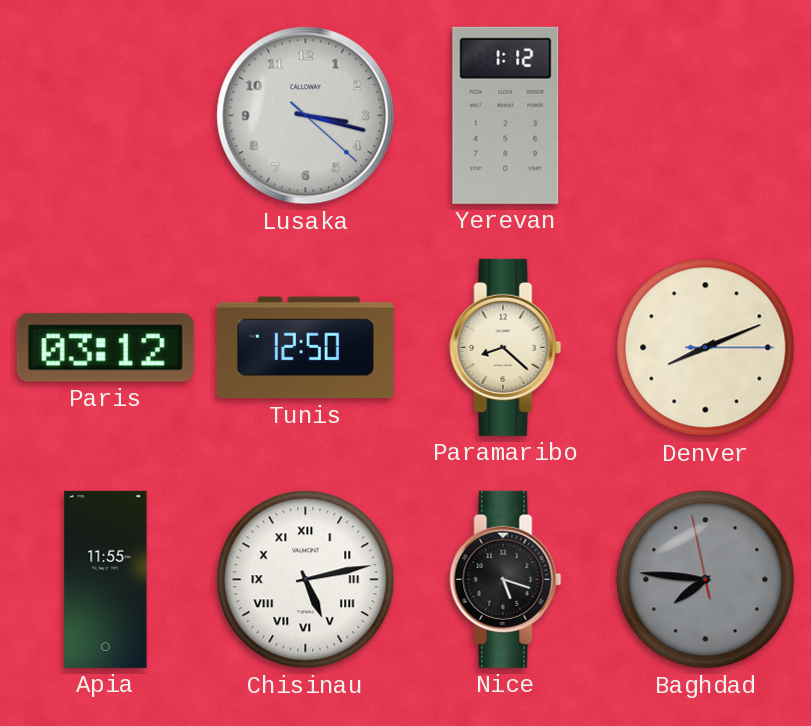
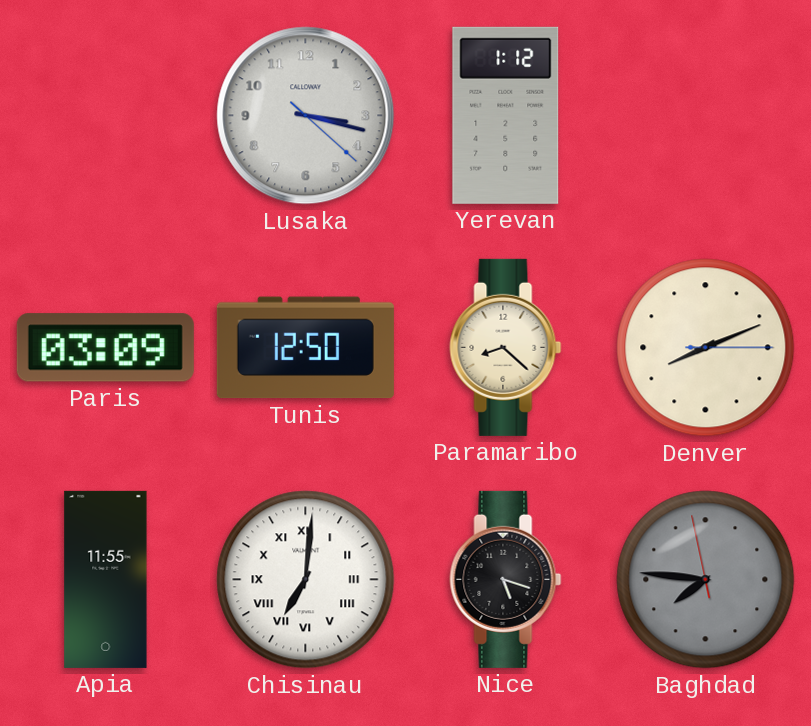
Paris: 03:12 -> 03:09 (105, 348)
Chisinau: 5:13 -> 7:01 (306, 580)
